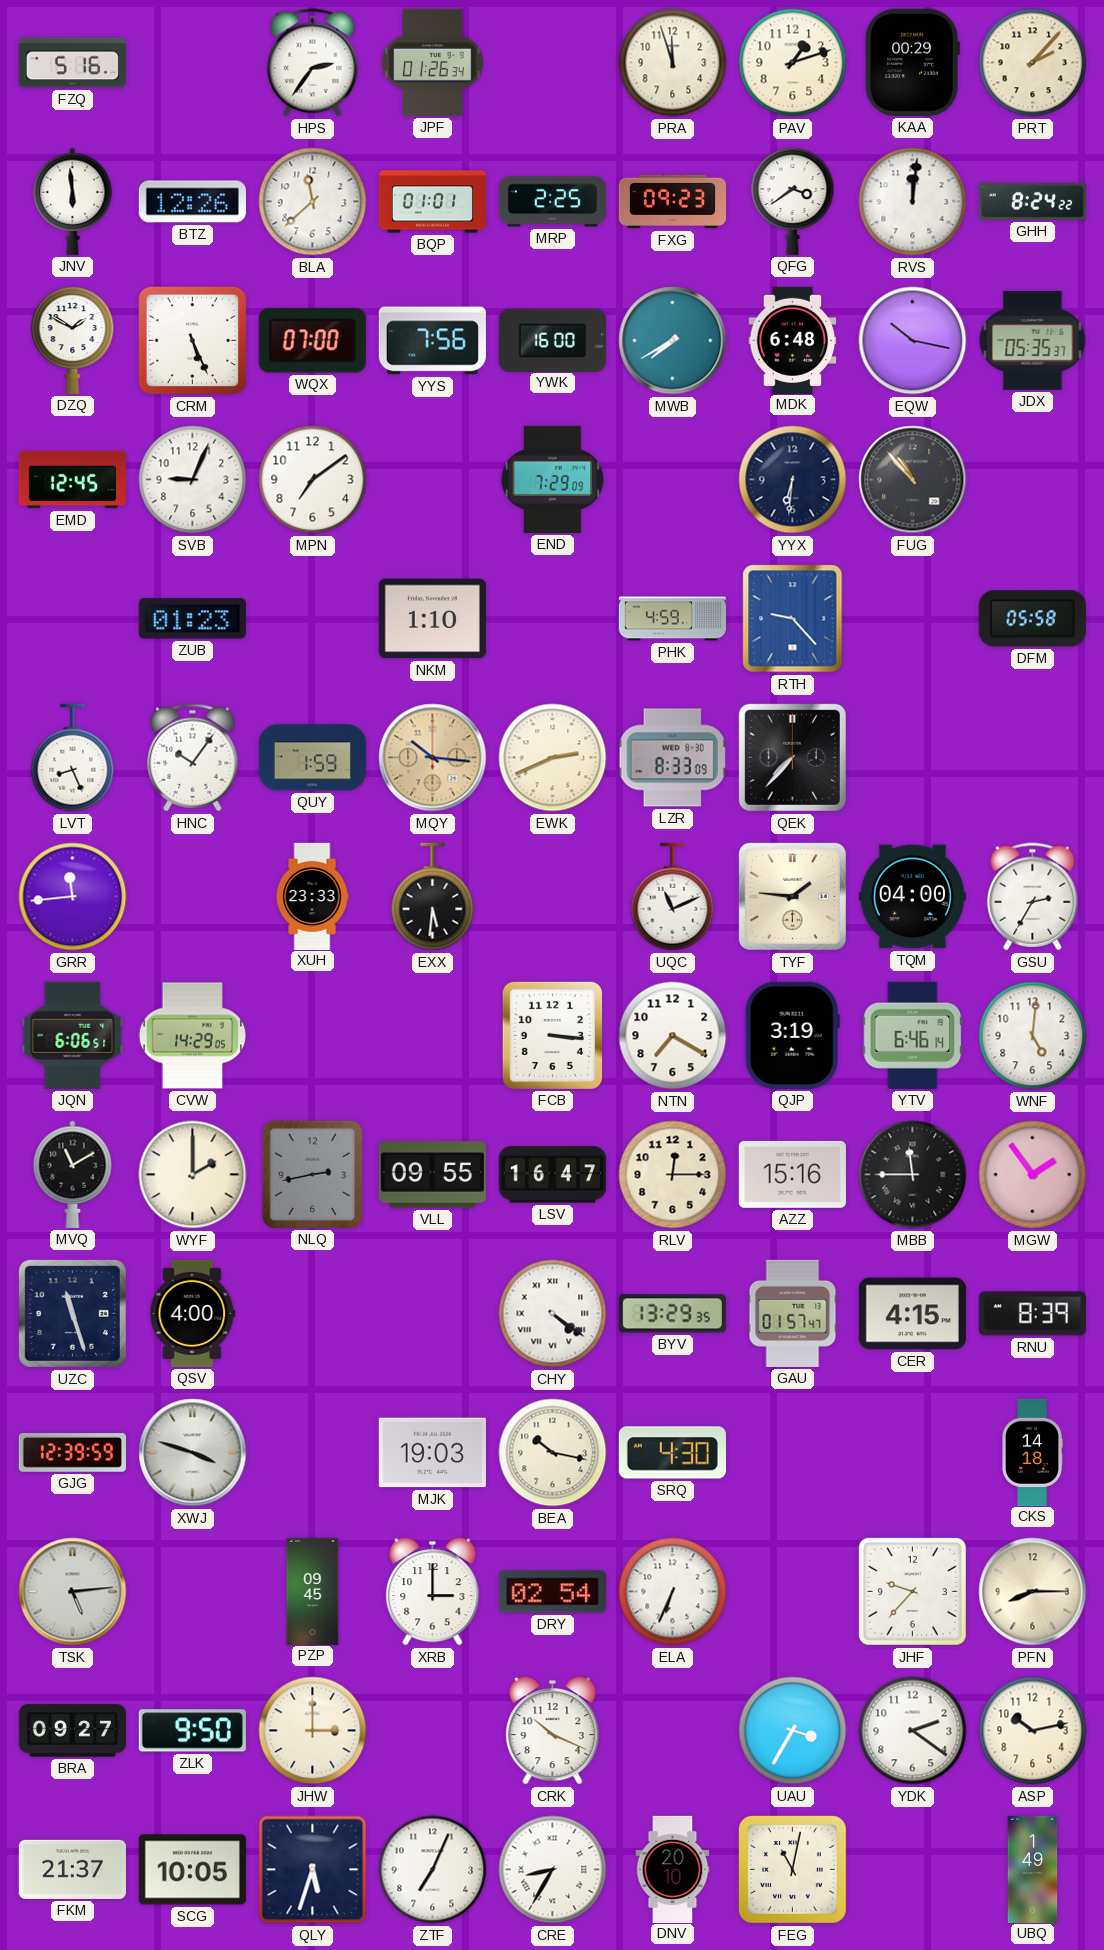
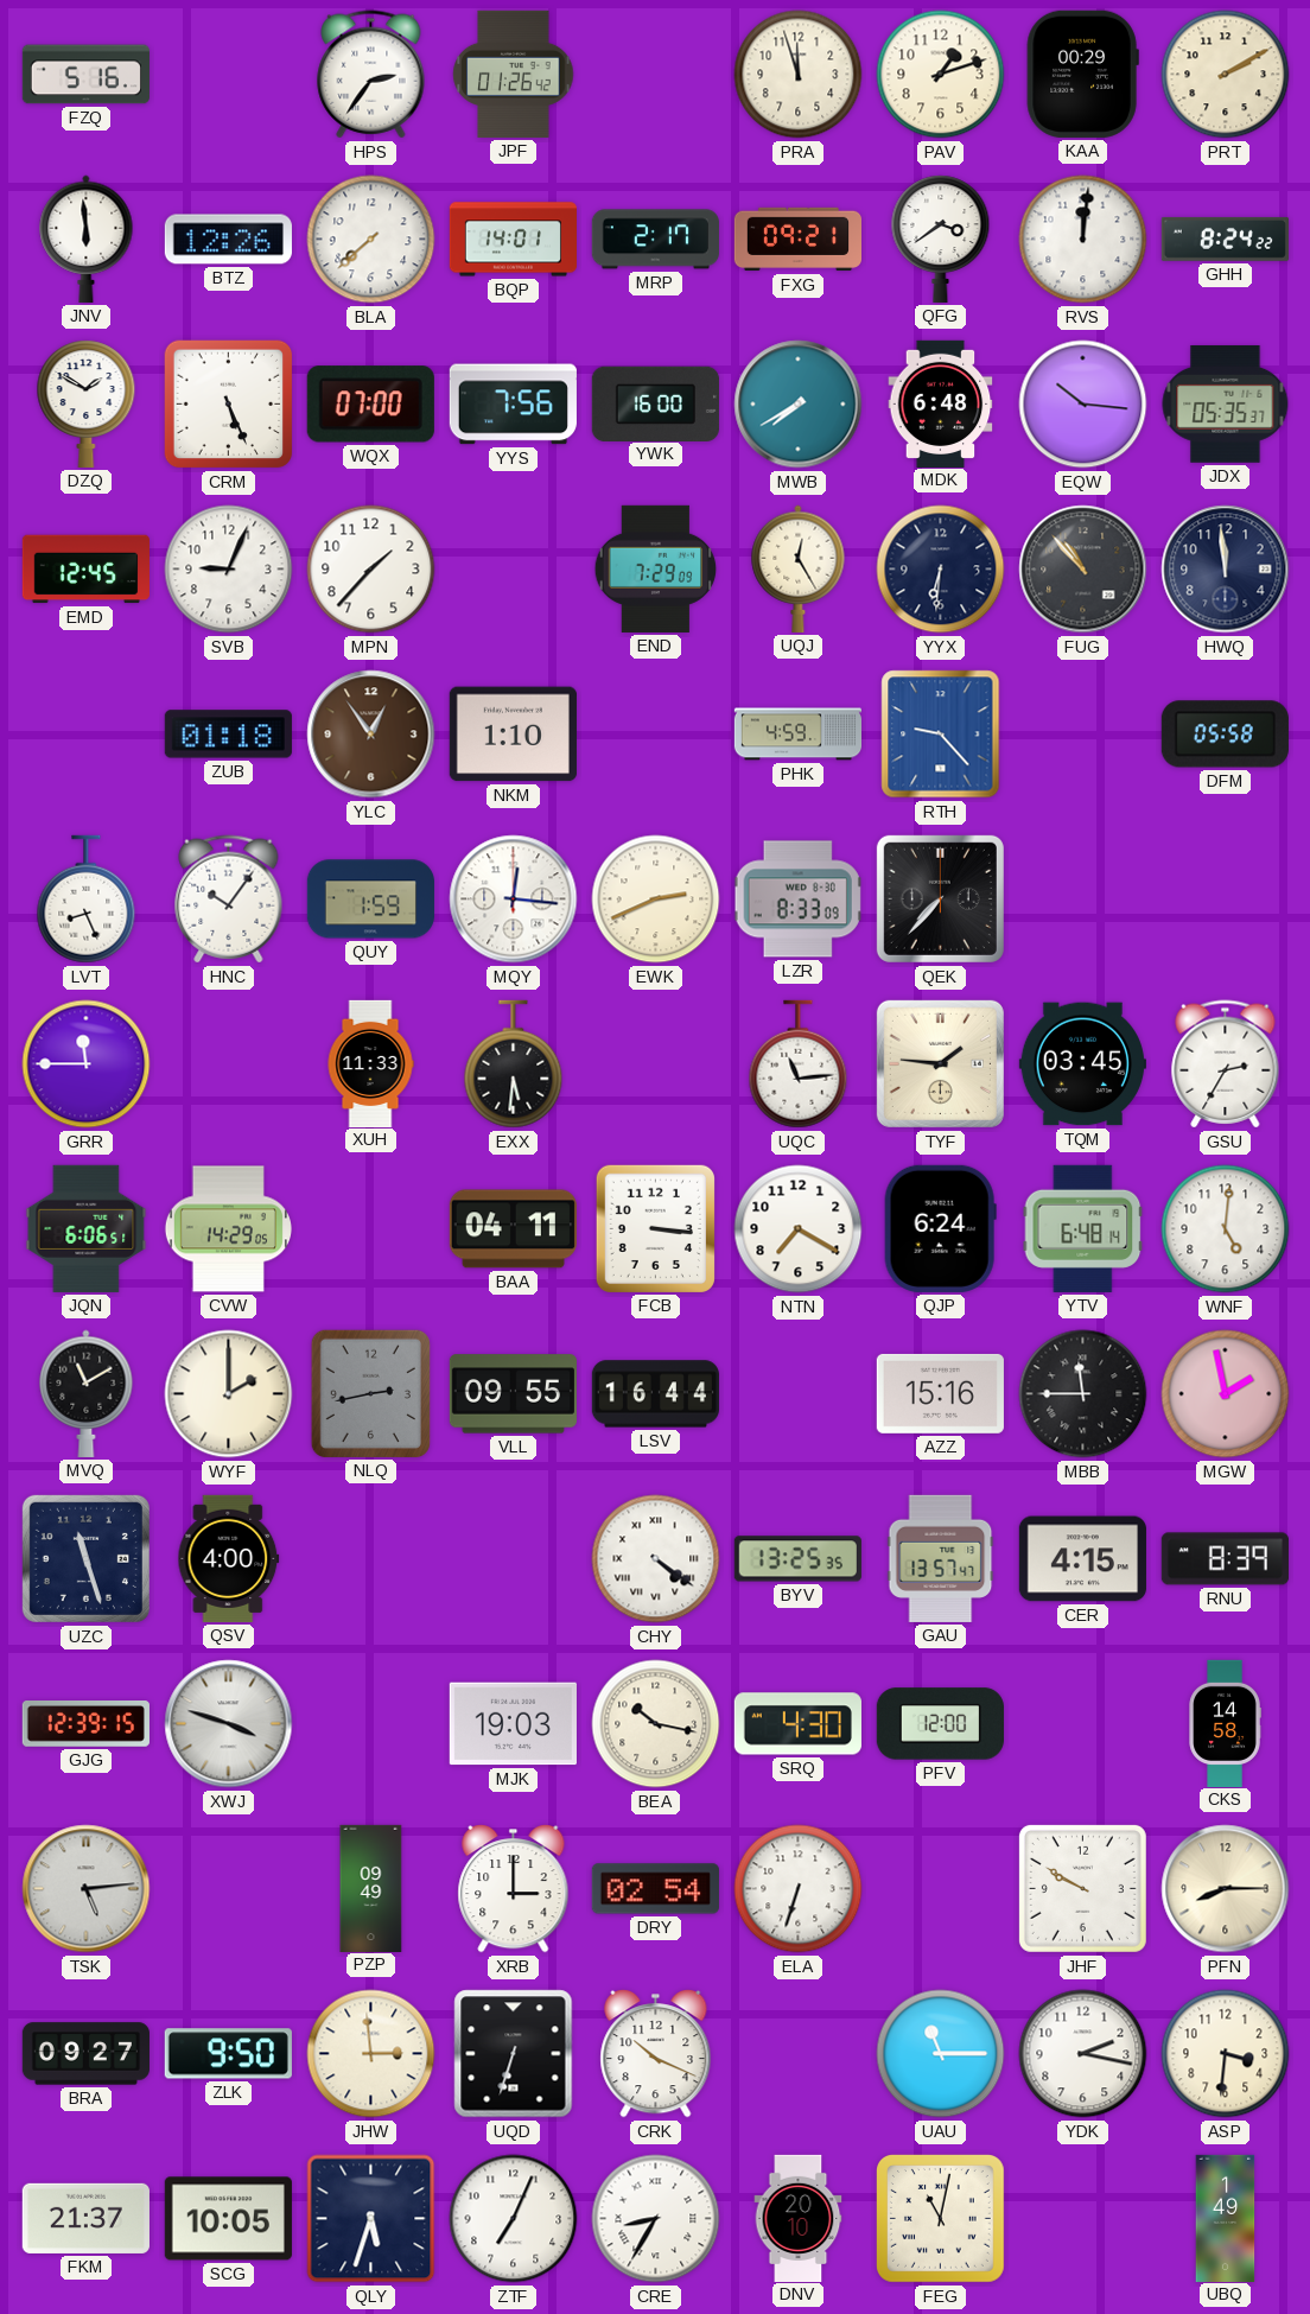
JPF: 01:26:34 -> 01:26:42 (514, 74)
PRT: 2:07 -> 2:10 (1226, 75)
BLA: 11:38 -> 7:38 (371, 240)
BQP: 01:01 -> 14:01 (513, 240)
MRP: 2:25 -> 2:17 (655, 240)
FXG: 09:23 -> 09:21 (797, 240)
EQW: 10:17 -> 10:16 (1083, 405)
MPN: 7:09 -> 1:37 (371, 570)
UQJ: none -> 12:25 (799, 568)
HWQ: none -> 11:59 (1226, 570)
ZUB: 01:23 -> 01:18 (228, 735)
YLC: none -> 12:54 (371, 735)
MQY: 10:16 -> 12:16 (514, 899)
MQY dial: champagne -> white (514, 899)
GRR: 11:44 -> 11:45 (87, 1064)
XUH: 23:33 -> 11:33 (370, 1063)
UQC: 11:11 -> 11:14 (799, 1064)
TQM: 04:00 -> 03:45 (1082, 1064)
BAA: none -> 04:11 (513, 1229)
QJP: 3:19 -> 6:24 (940, 1228)
YTV: 6:46 -> 6:48 (1083, 1228)
LSV: 16:47 -> 16:44 (655, 1394)
RLV: 12:15 -> none (673, 1175)
MGW: 1:54 -> 1:58 (1226, 1394)
BYV: 13:29 -> 13:25 (797, 1559)
GAU: 01:57 -> 13:57 (941, 1558)
GJG: 12:39:59 -> 12:39:15 (85, 1724)
PFV: none -> 12:00 (940, 1724)
CKS: 14:18 -> 14:58 (1225, 1723)
PZP: 09:45 -> 09:49 (371, 1888)
ELA: 6:34 -> 6:33 (799, 1889)
JHF: 9:37 -> 9:50 (1082, 1888)
JHW: 3:00 -> 2:59 (371, 2054)
UQD: none -> 6:33 (514, 2054)
UAU: 3:35 -> 11:15 (941, 2054)
YDK: 2:21 -> 2:17 (1083, 2054)
ASP: 10:13 -> 3:31 (1226, 2054)
